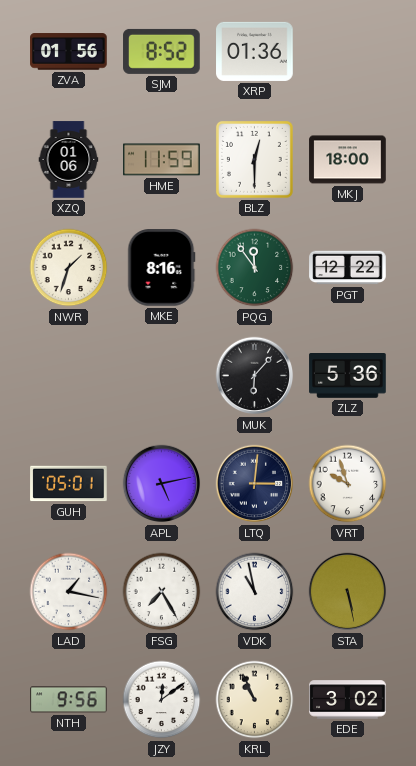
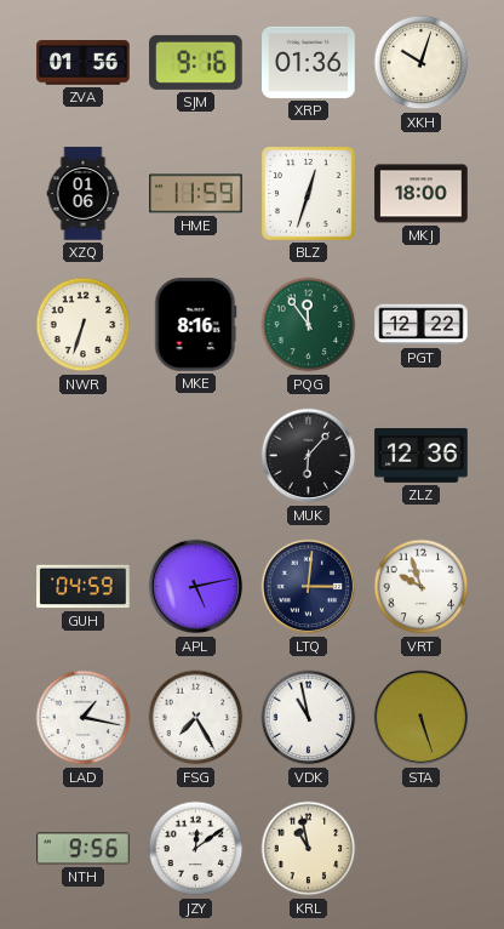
SJM: 8:52 -> 9:16 (196, 62)
XKH: none -> 10:03 (422, 63)
BLZ: 12:30 -> 12:33 (308, 193)
NWR: 1:33 -> 6:33 (84, 325)
ZLZ: 5:36 -> 12:36 (422, 456)
GUH: 05:01 -> 04:59 (84, 587)
STA: 5:28 -> 5:27 (422, 718)
KRL: 10:56 -> 10:58 (309, 849)
EDE: 3:02 -> none (348, 700)
